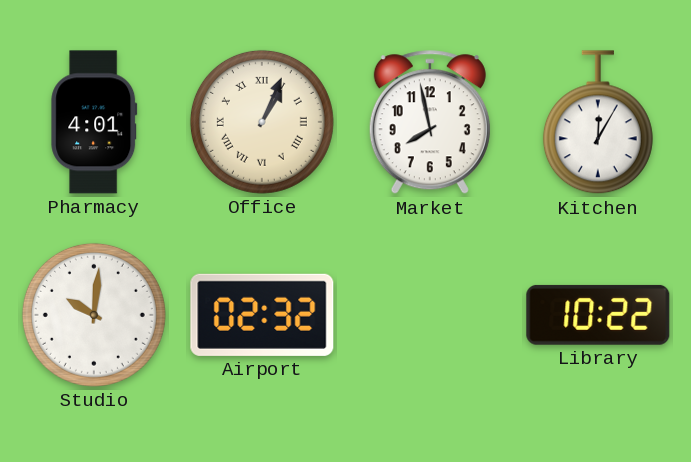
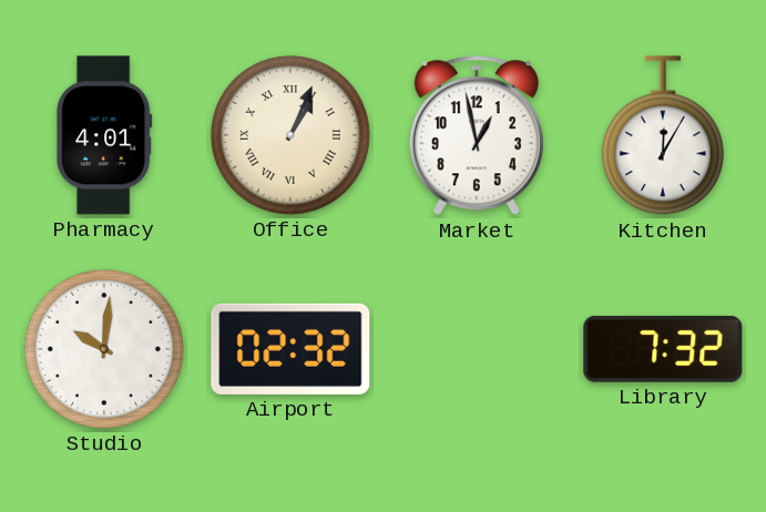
Market: 7:58 -> 12:58 (477, 136)
Library: 10:22 -> 7:32 (663, 349)
